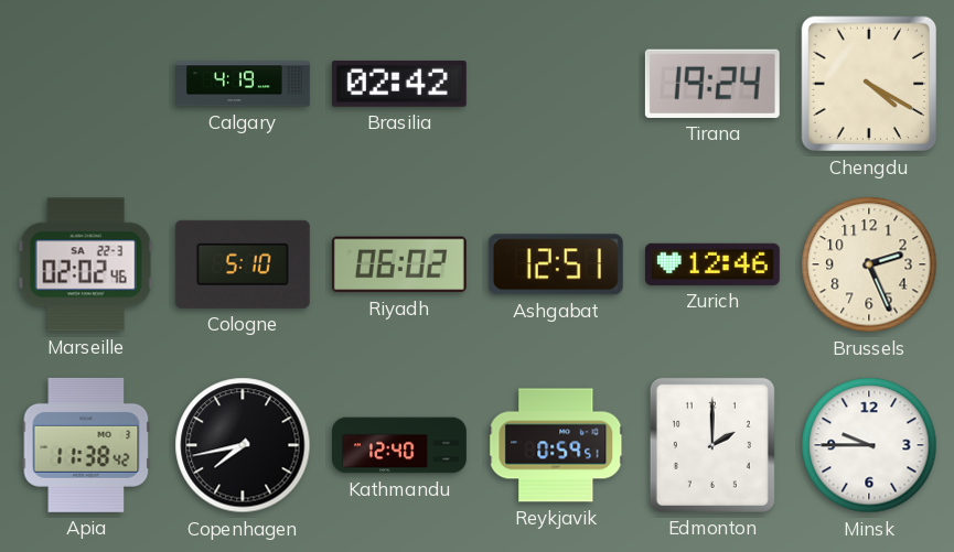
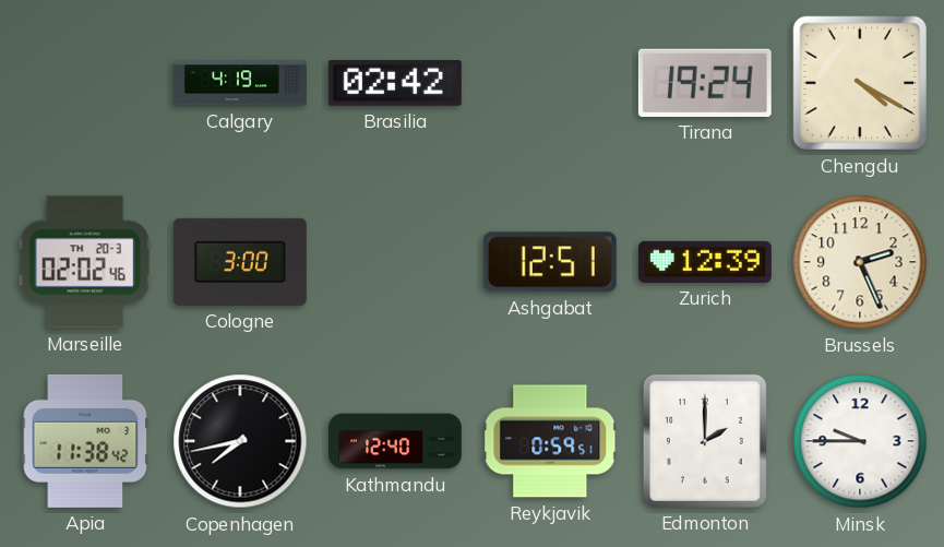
Marseille date: SA 22-3 -> TH 20-3 (85, 262)
Cologne: 5:10 -> 3:00 (240, 262)
Riyadh: 06:02 -> none (399, 264)
Zurich: 12:46 -> 12:39 (705, 262)
